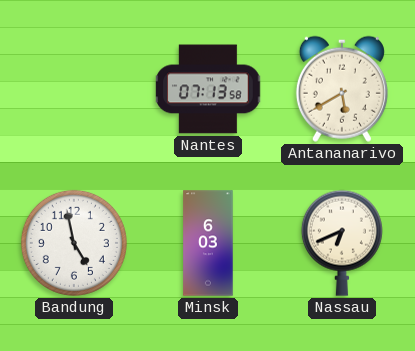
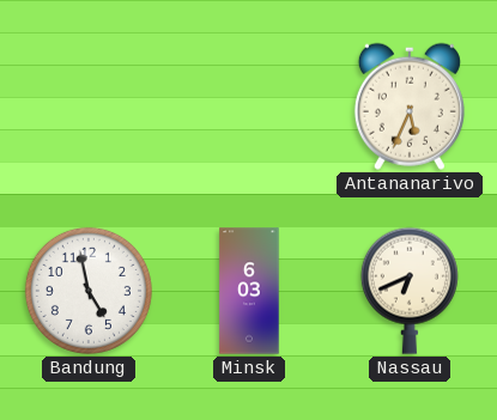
Nantes: 07:13 -> none (208, 89)
Antananarivo: 5:40 -> 5:34 (410, 106)
